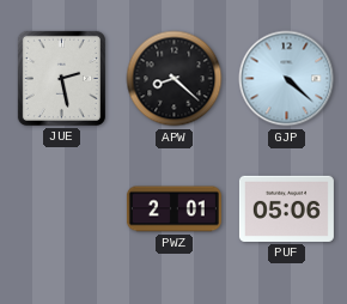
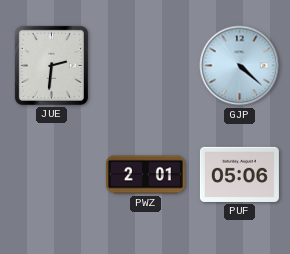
JUE: 2:28 -> 2:31 (51, 65)
APW: 8:22 -> none (175, 79)
